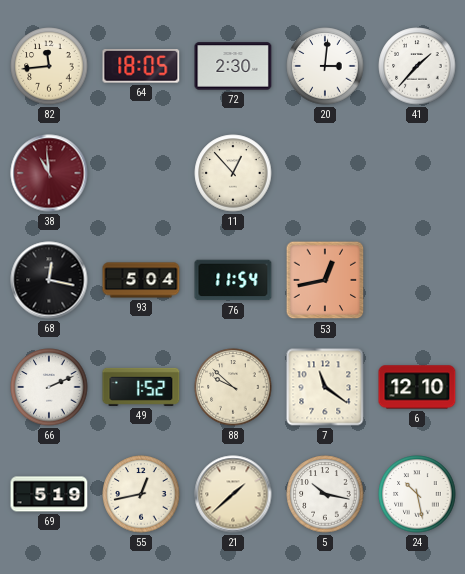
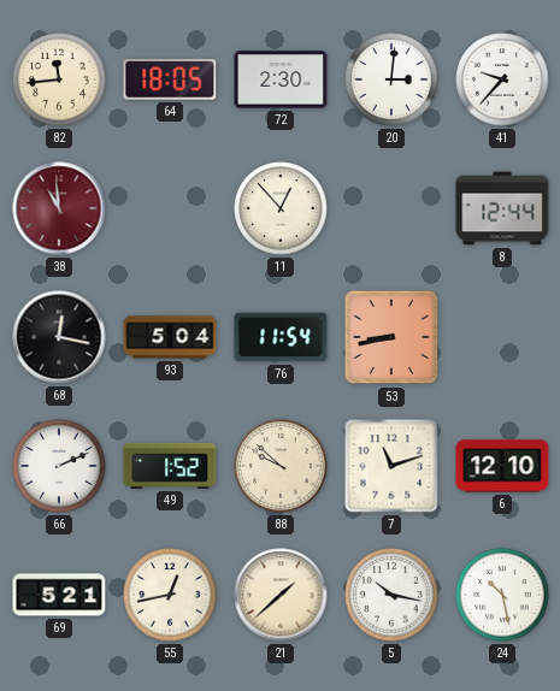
41: 1:37 -> 9:37 (502, 79)
8: none -> 12:44 (502, 208)
53: 12:43 -> 8:43 (391, 337)
7: 11:21 -> 11:12 (391, 466)
69: 5:19 -> 5:21 (59, 595)
